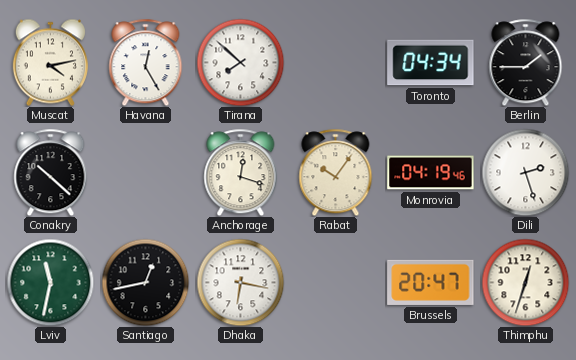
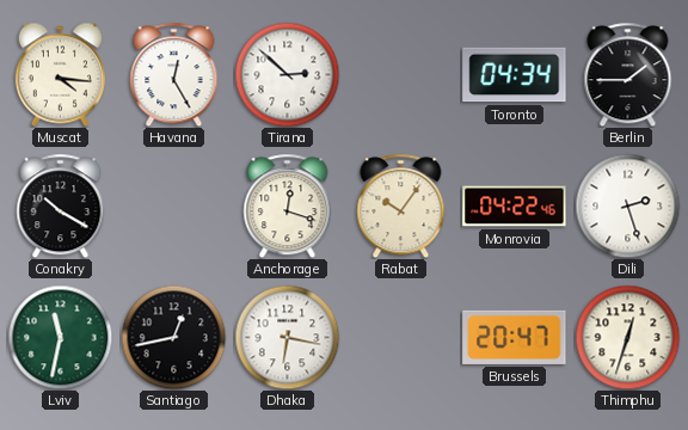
Muscat: 4:13 -> 4:16 (60, 74)
Tirana: 7:52 -> 2:52 (287, 74)
Conakry: 10:22 -> 10:20 (61, 205)
Monrovia: 04:19 -> 04:22 (515, 207)
